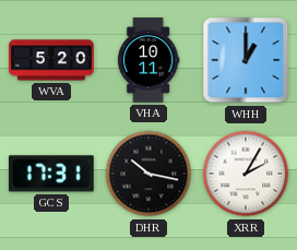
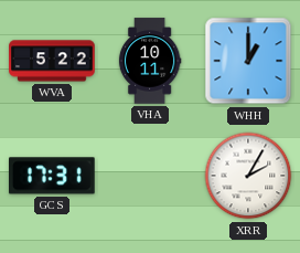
WVA: 5:20 -> 5:22 (52, 61)
DHR: 10:17 -> none (148, 174)
